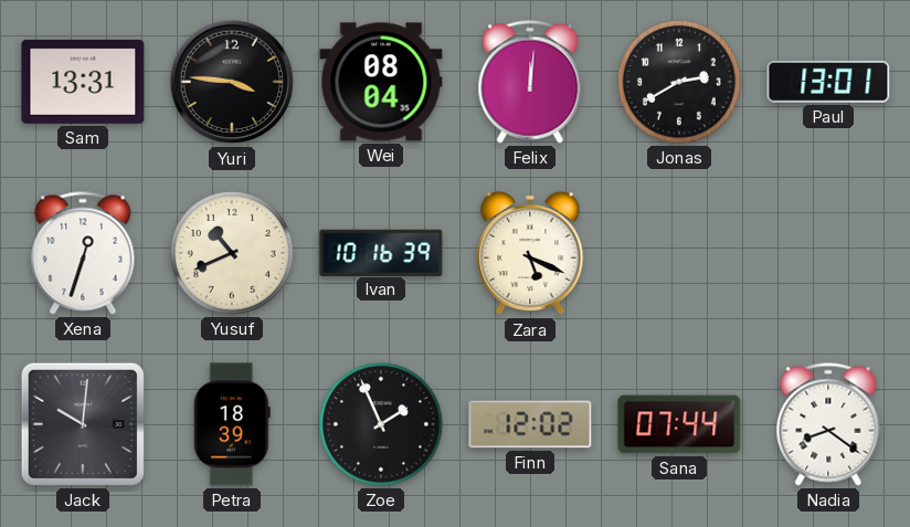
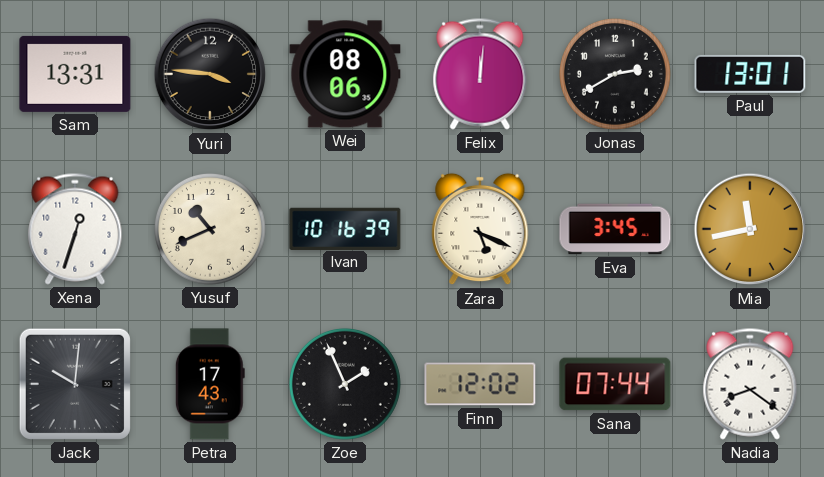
Wei: 08:04 -> 08:06 (345, 74)
Eva: none -> 3:45 (615, 229)
Mia: none -> 11:43 (750, 229)
Petra: 18:39 -> 17:43 (210, 384)
